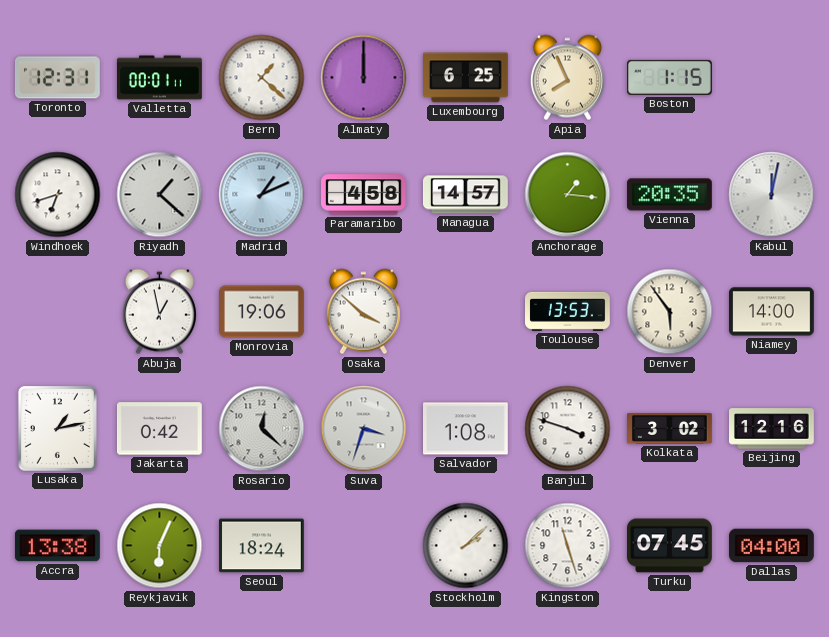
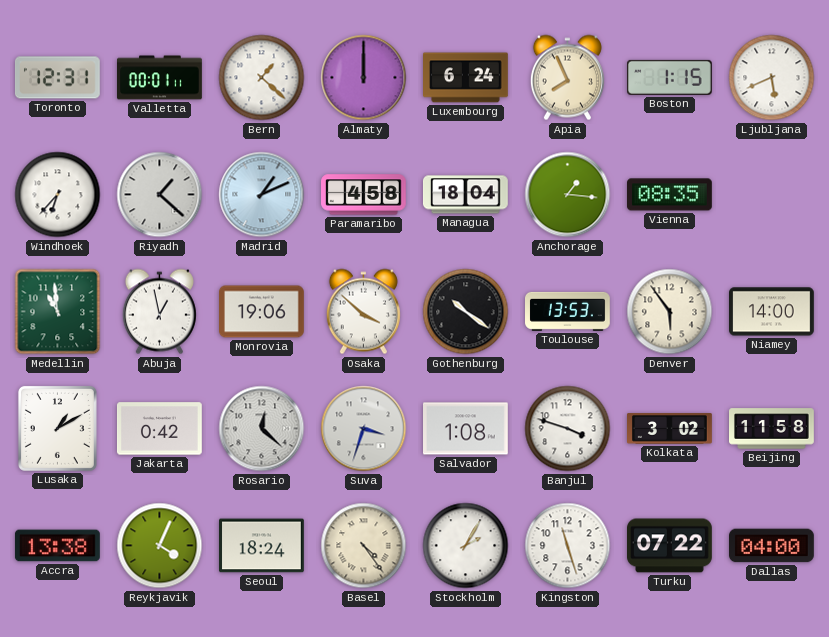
Luxembourg: 6:25 -> 6:24 (466, 78)
Ljubljana: none -> 5:41 (772, 78)
Windhoek: 6:42 -> 6:37 (58, 195)
Managua: 14:57 -> 18:04 (466, 195)
Vienna: 20:35 -> 08:35 (670, 195)
Kabul: 12:02 -> none (772, 195)
Medellin: none -> 10:59 (58, 312)
Gothenburg: none -> 10:21 (466, 312)
Lusaka: 1:13 -> 1:10 (57, 428)
Beijing: 12:16 -> 11:58 (772, 429)
Reykjavik: 6:04 -> 4:04 (160, 546)
Basel: none -> 4:24 (364, 546)
Stockholm: 2:08 -> 2:05 (466, 546)
Turku: 07:45 -> 07:22 (670, 546)
